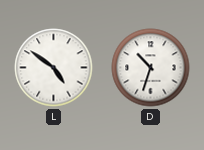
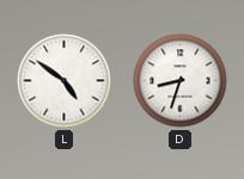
D: 10:33 -> 8:33 (181, 81)
